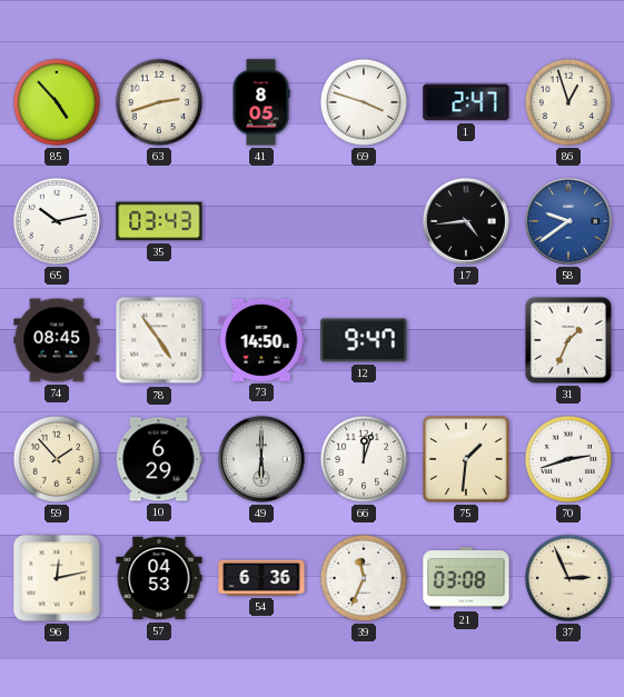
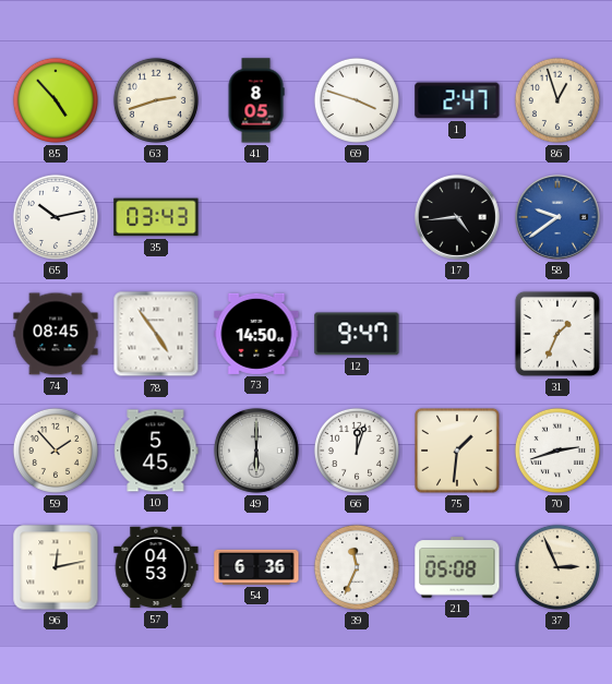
10: 6:29 -> 5:45 (156, 451)
21: 03:08 -> 05:08 (457, 567)
